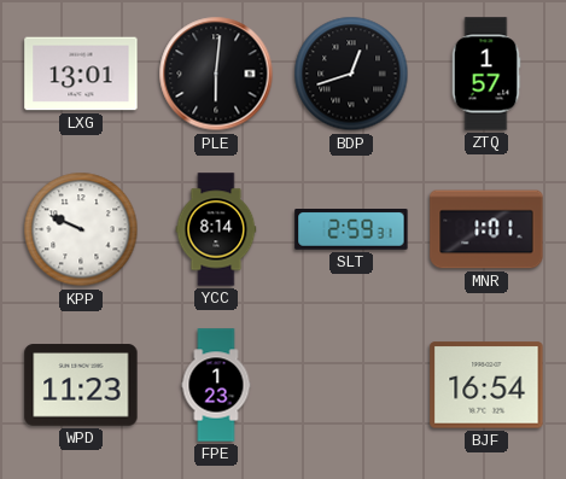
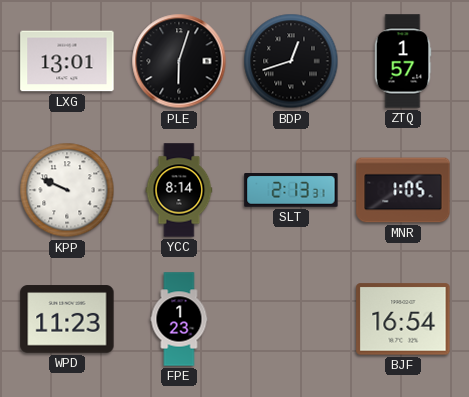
PLE: 6:01 -> 6:03 (179, 61)
SLT: 2:59 -> 2:13 (291, 191)
MNR: 1:01 -> 1:05 (403, 190)
